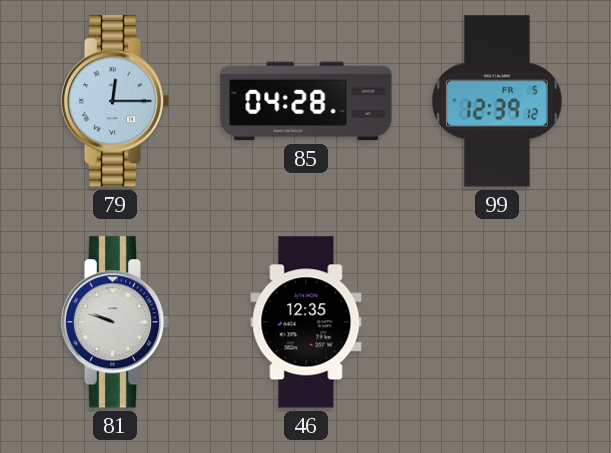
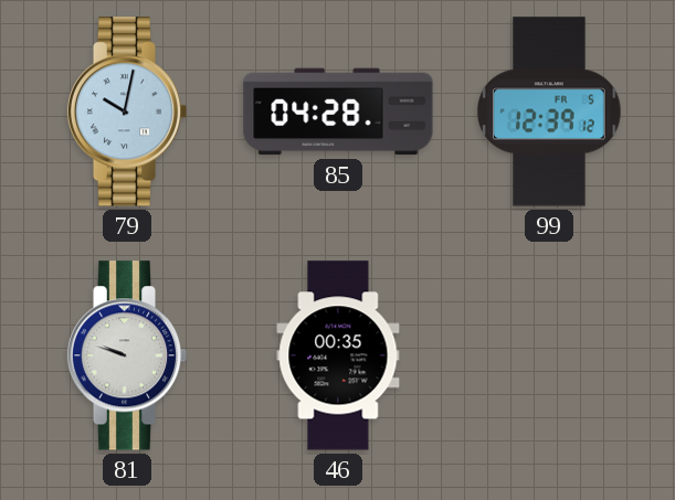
79: 12:15 -> 10:02 (127, 111)
46: 12:35 -> 00:35 (338, 355)
